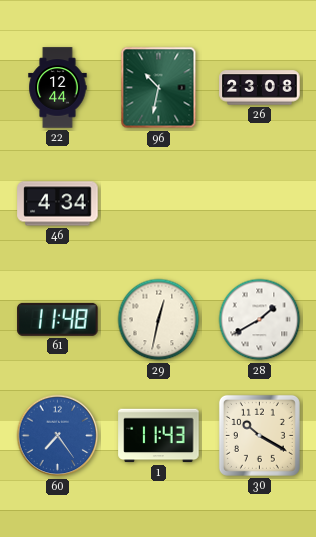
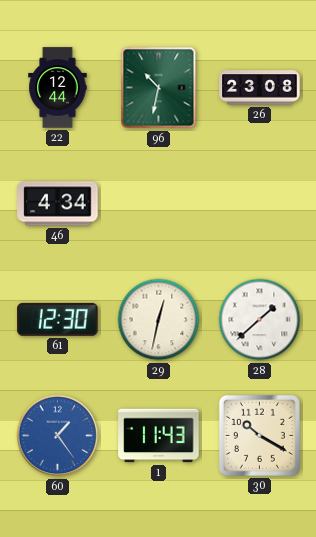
61: 11:48 -> 12:30 (58, 319)
28: 1:40 -> 1:38 (260, 320)
60: 7:24 -> 1:24 (58, 436)
